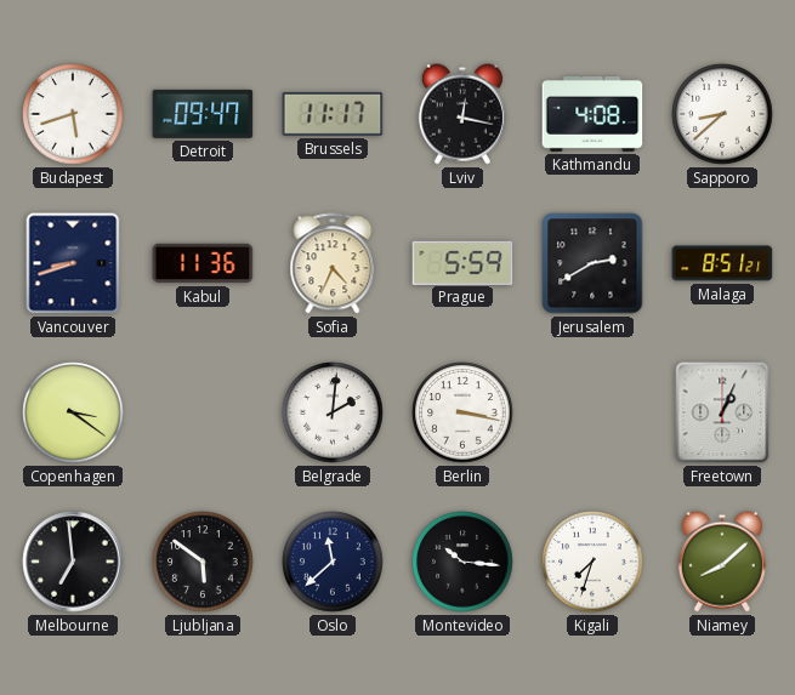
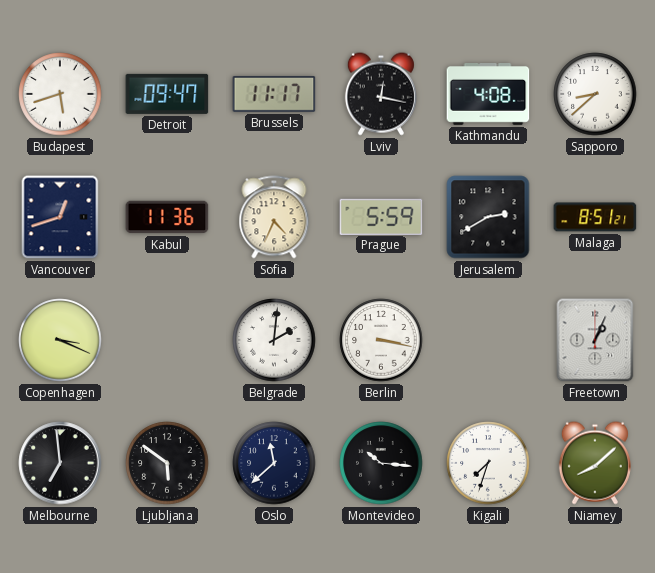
Vancouver: 8:42 -> 12:42 (60, 217)
Copenhagen: 3:21 -> 3:19 (60, 340)
